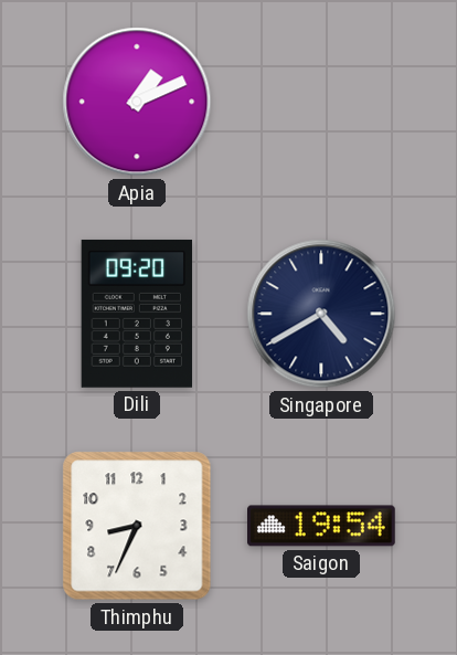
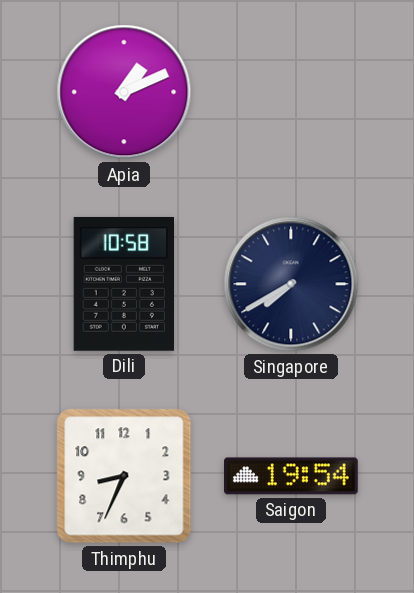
Dili: 09:20 -> 10:58 (123, 284)
Singapore: 4:40 -> 7:40 (291, 284)
